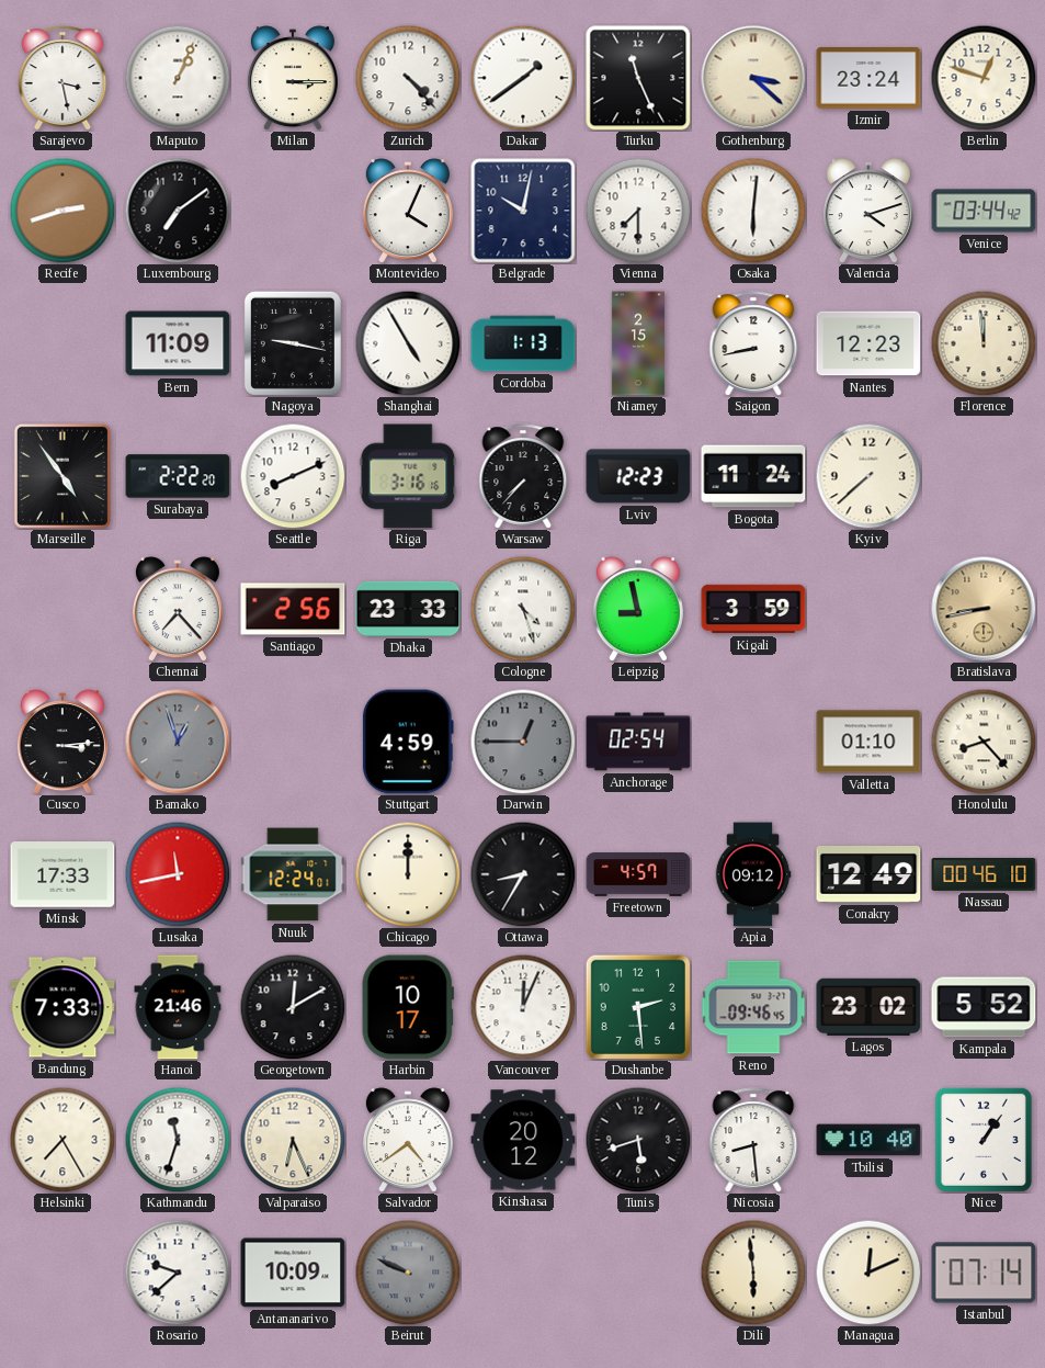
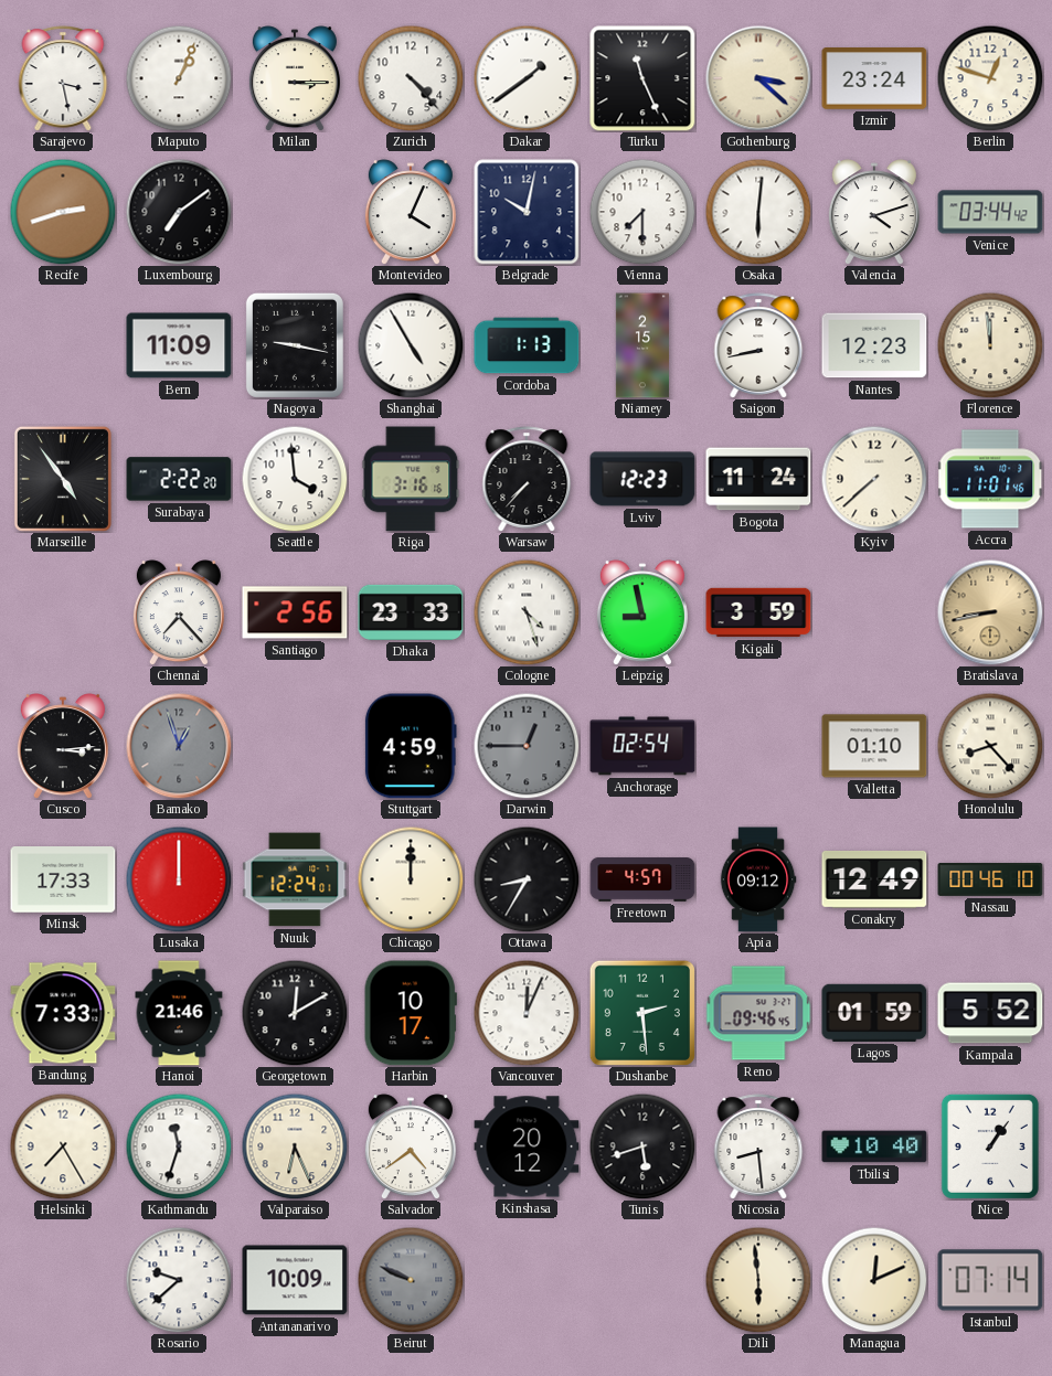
Seattle: 8:11 -> 3:59 (295, 479)
Accra: none -> 11:01 (990, 479)
Lusaka: 11:43 -> 12:00 (179, 879)
Lagos: 23:02 -> 01:59 (874, 1013)
